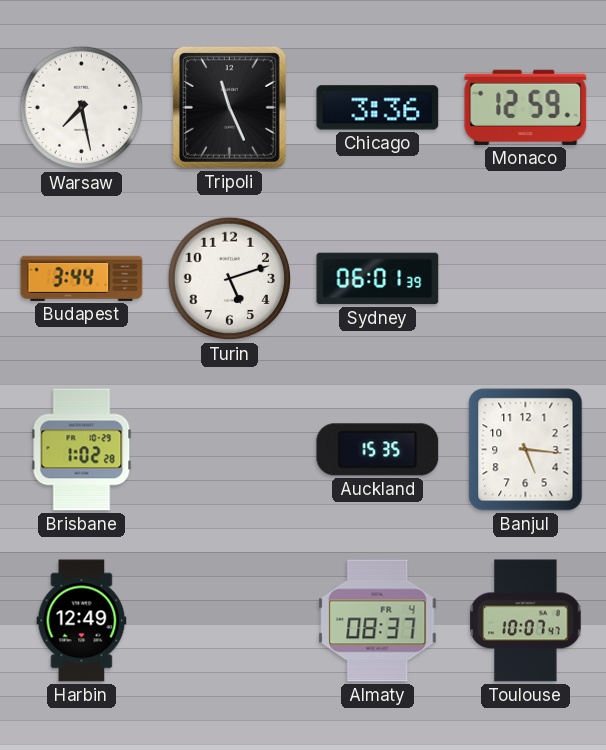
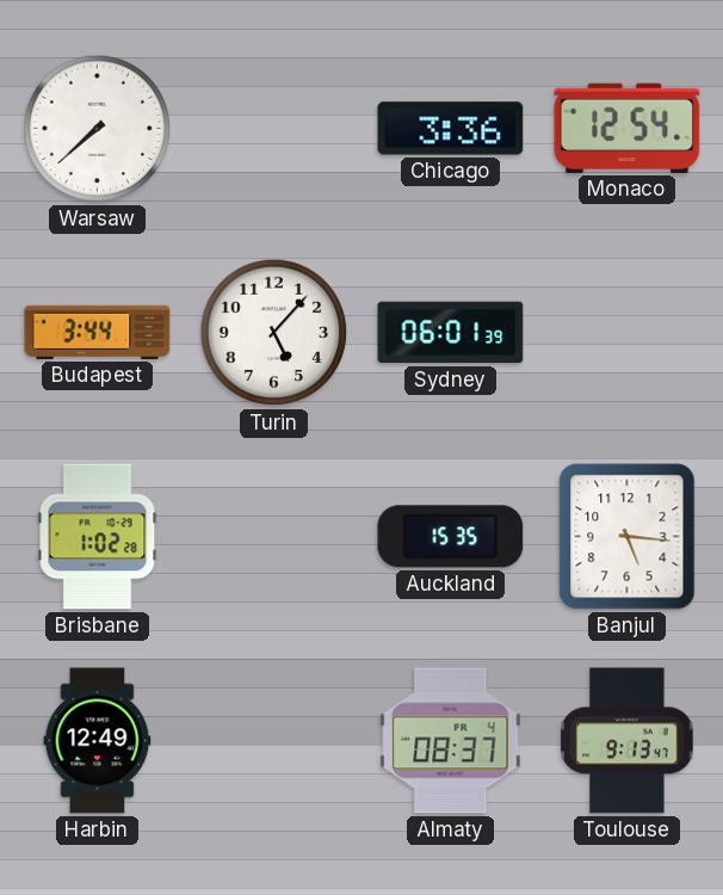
Warsaw: 7:28 -> 7:38 (98, 129)
Tripoli: 11:26 -> none (229, 107)
Monaco: 12:59 -> 12:54 (628, 128)
Turin: 5:12 -> 5:07 (274, 333)
Toulouse: 10:07 -> 9:13 (628, 741)
